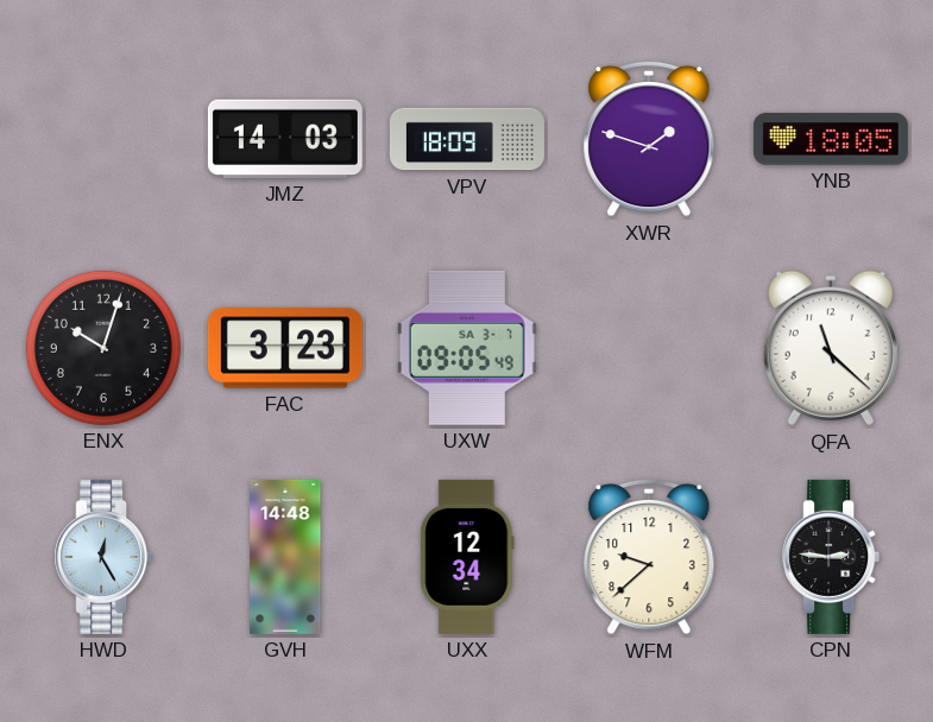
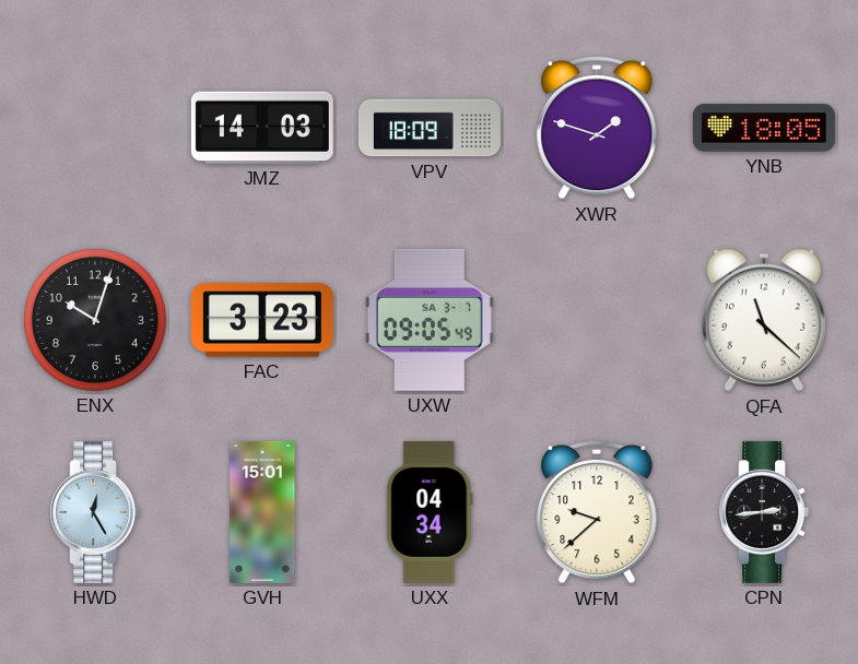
GVH: 14:48 -> 15:01 (262, 512)
UXX: 12:34 -> 04:34 (430, 512)
CPN: 2:46 -> 2:44 (764, 512)
